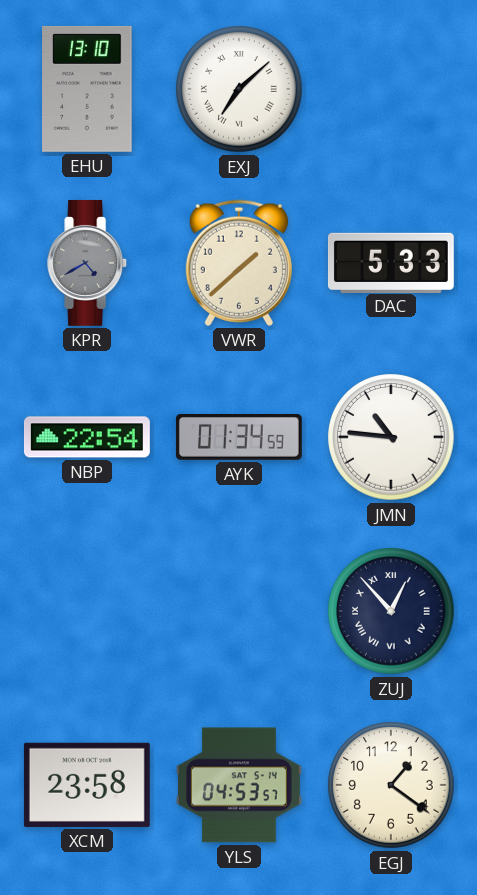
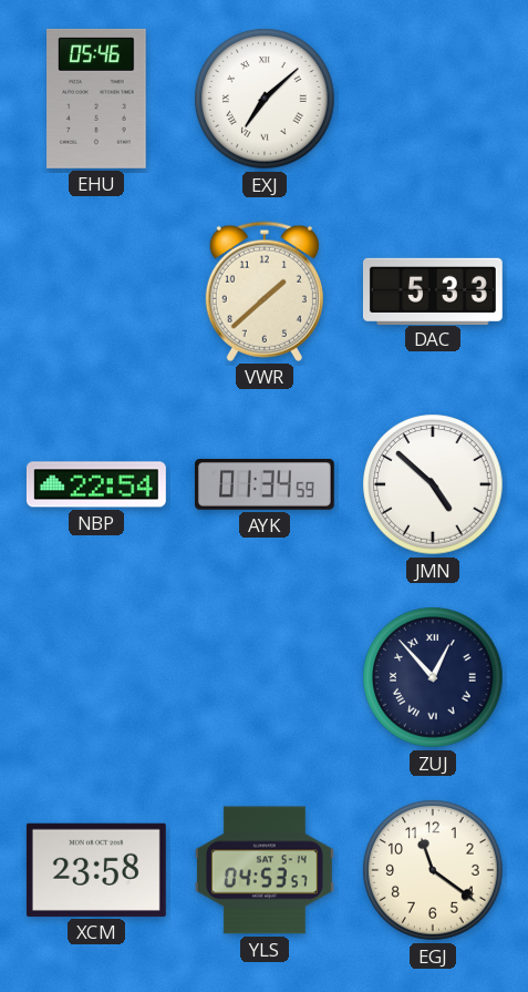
EHU: 13:10 -> 05:46 (96, 99)
KPR: 4:40 -> none (88, 263)
JMN: 10:46 -> 4:52 (433, 484)
EGJ: 1:21 -> 11:21 (433, 870)
